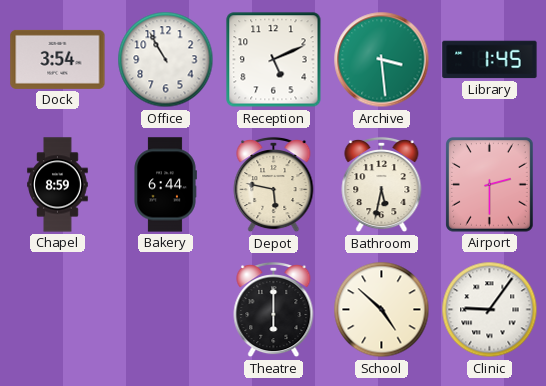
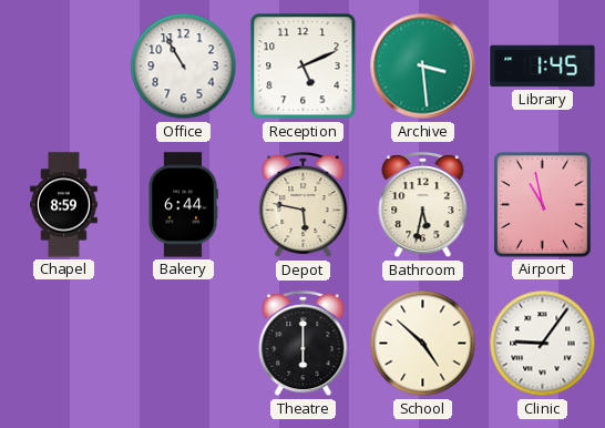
Dock: 3:54 -> none (58, 59)
Airport: 2:30 -> 10:58 (543, 205)
